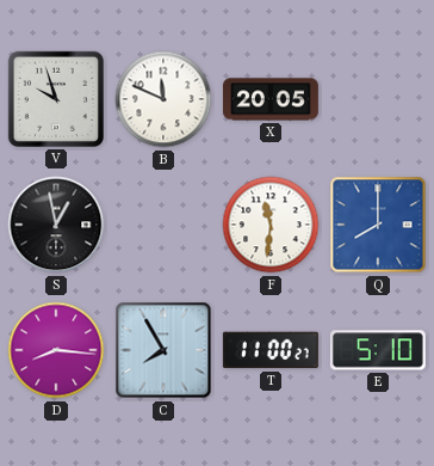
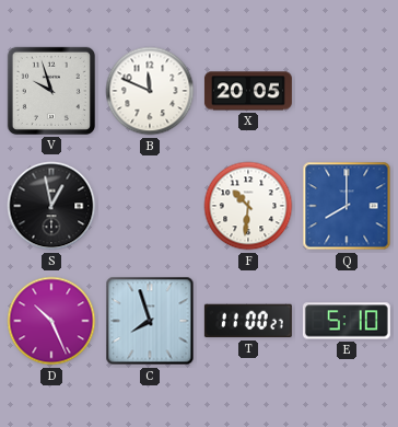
F: 11:31 -> 10:31 (248, 206)
D: 8:16 -> 10:26 (51, 321)
C: 7:55 -> 7:57 (150, 321)
